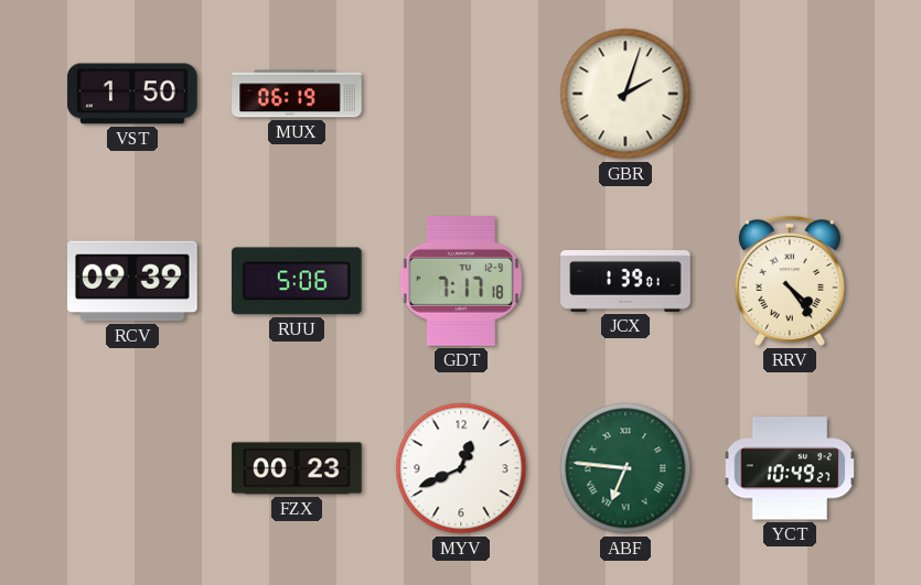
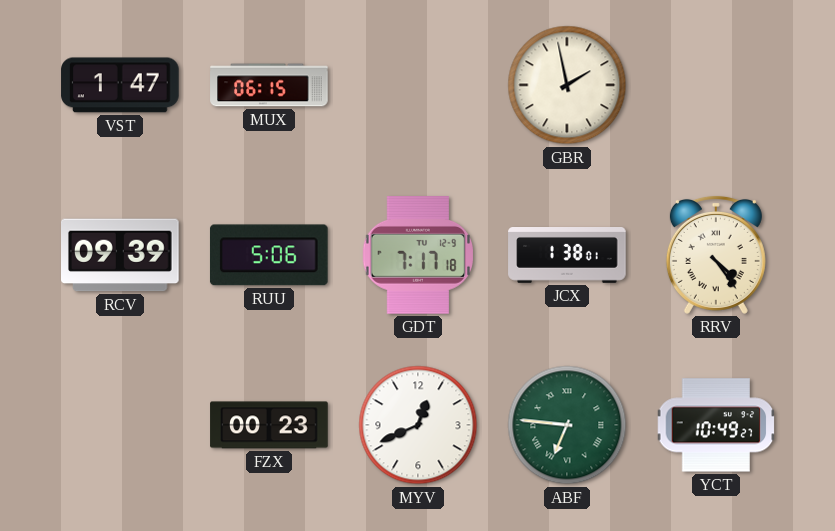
VST: 1:50 -> 1:47 (120, 85)
MUX: 06:19 -> 06:15 (269, 85)
GBR: 2:03 -> 1:58 (567, 85)
JCX: 1:39 -> 1:38 (567, 256)
